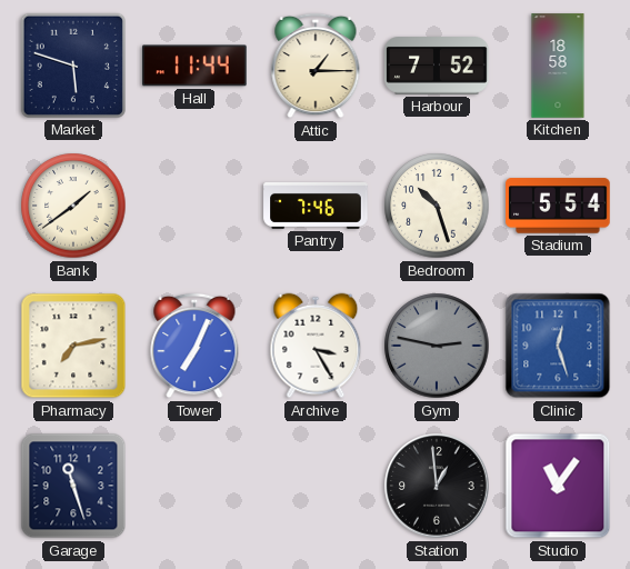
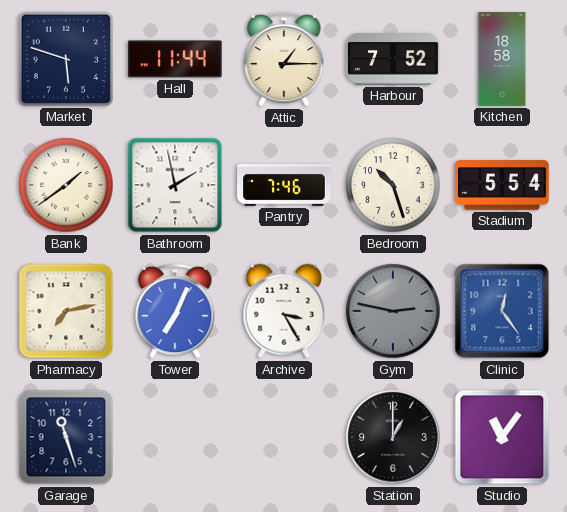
Bathroom: none -> 1:58 (175, 185)
Clinic: 12:27 -> 12:24 (502, 311)
Station: 12:59 -> 1:00 (393, 437)
